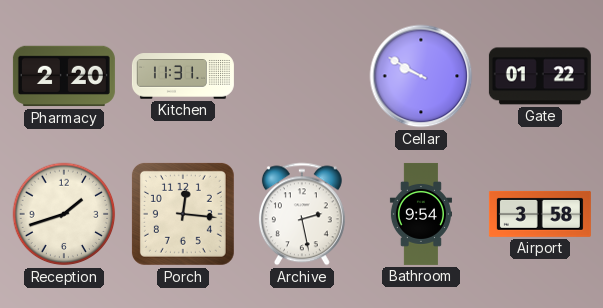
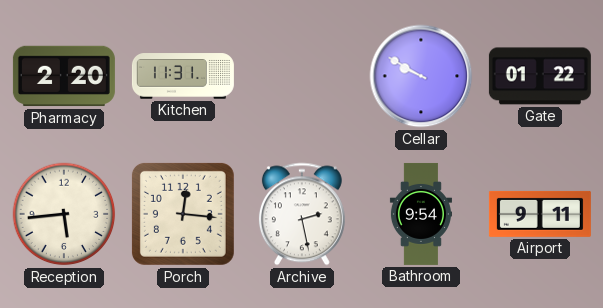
Reception: 1:42 -> 5:44 (64, 214)
Airport: 3:58 -> 9:11 (540, 214)
